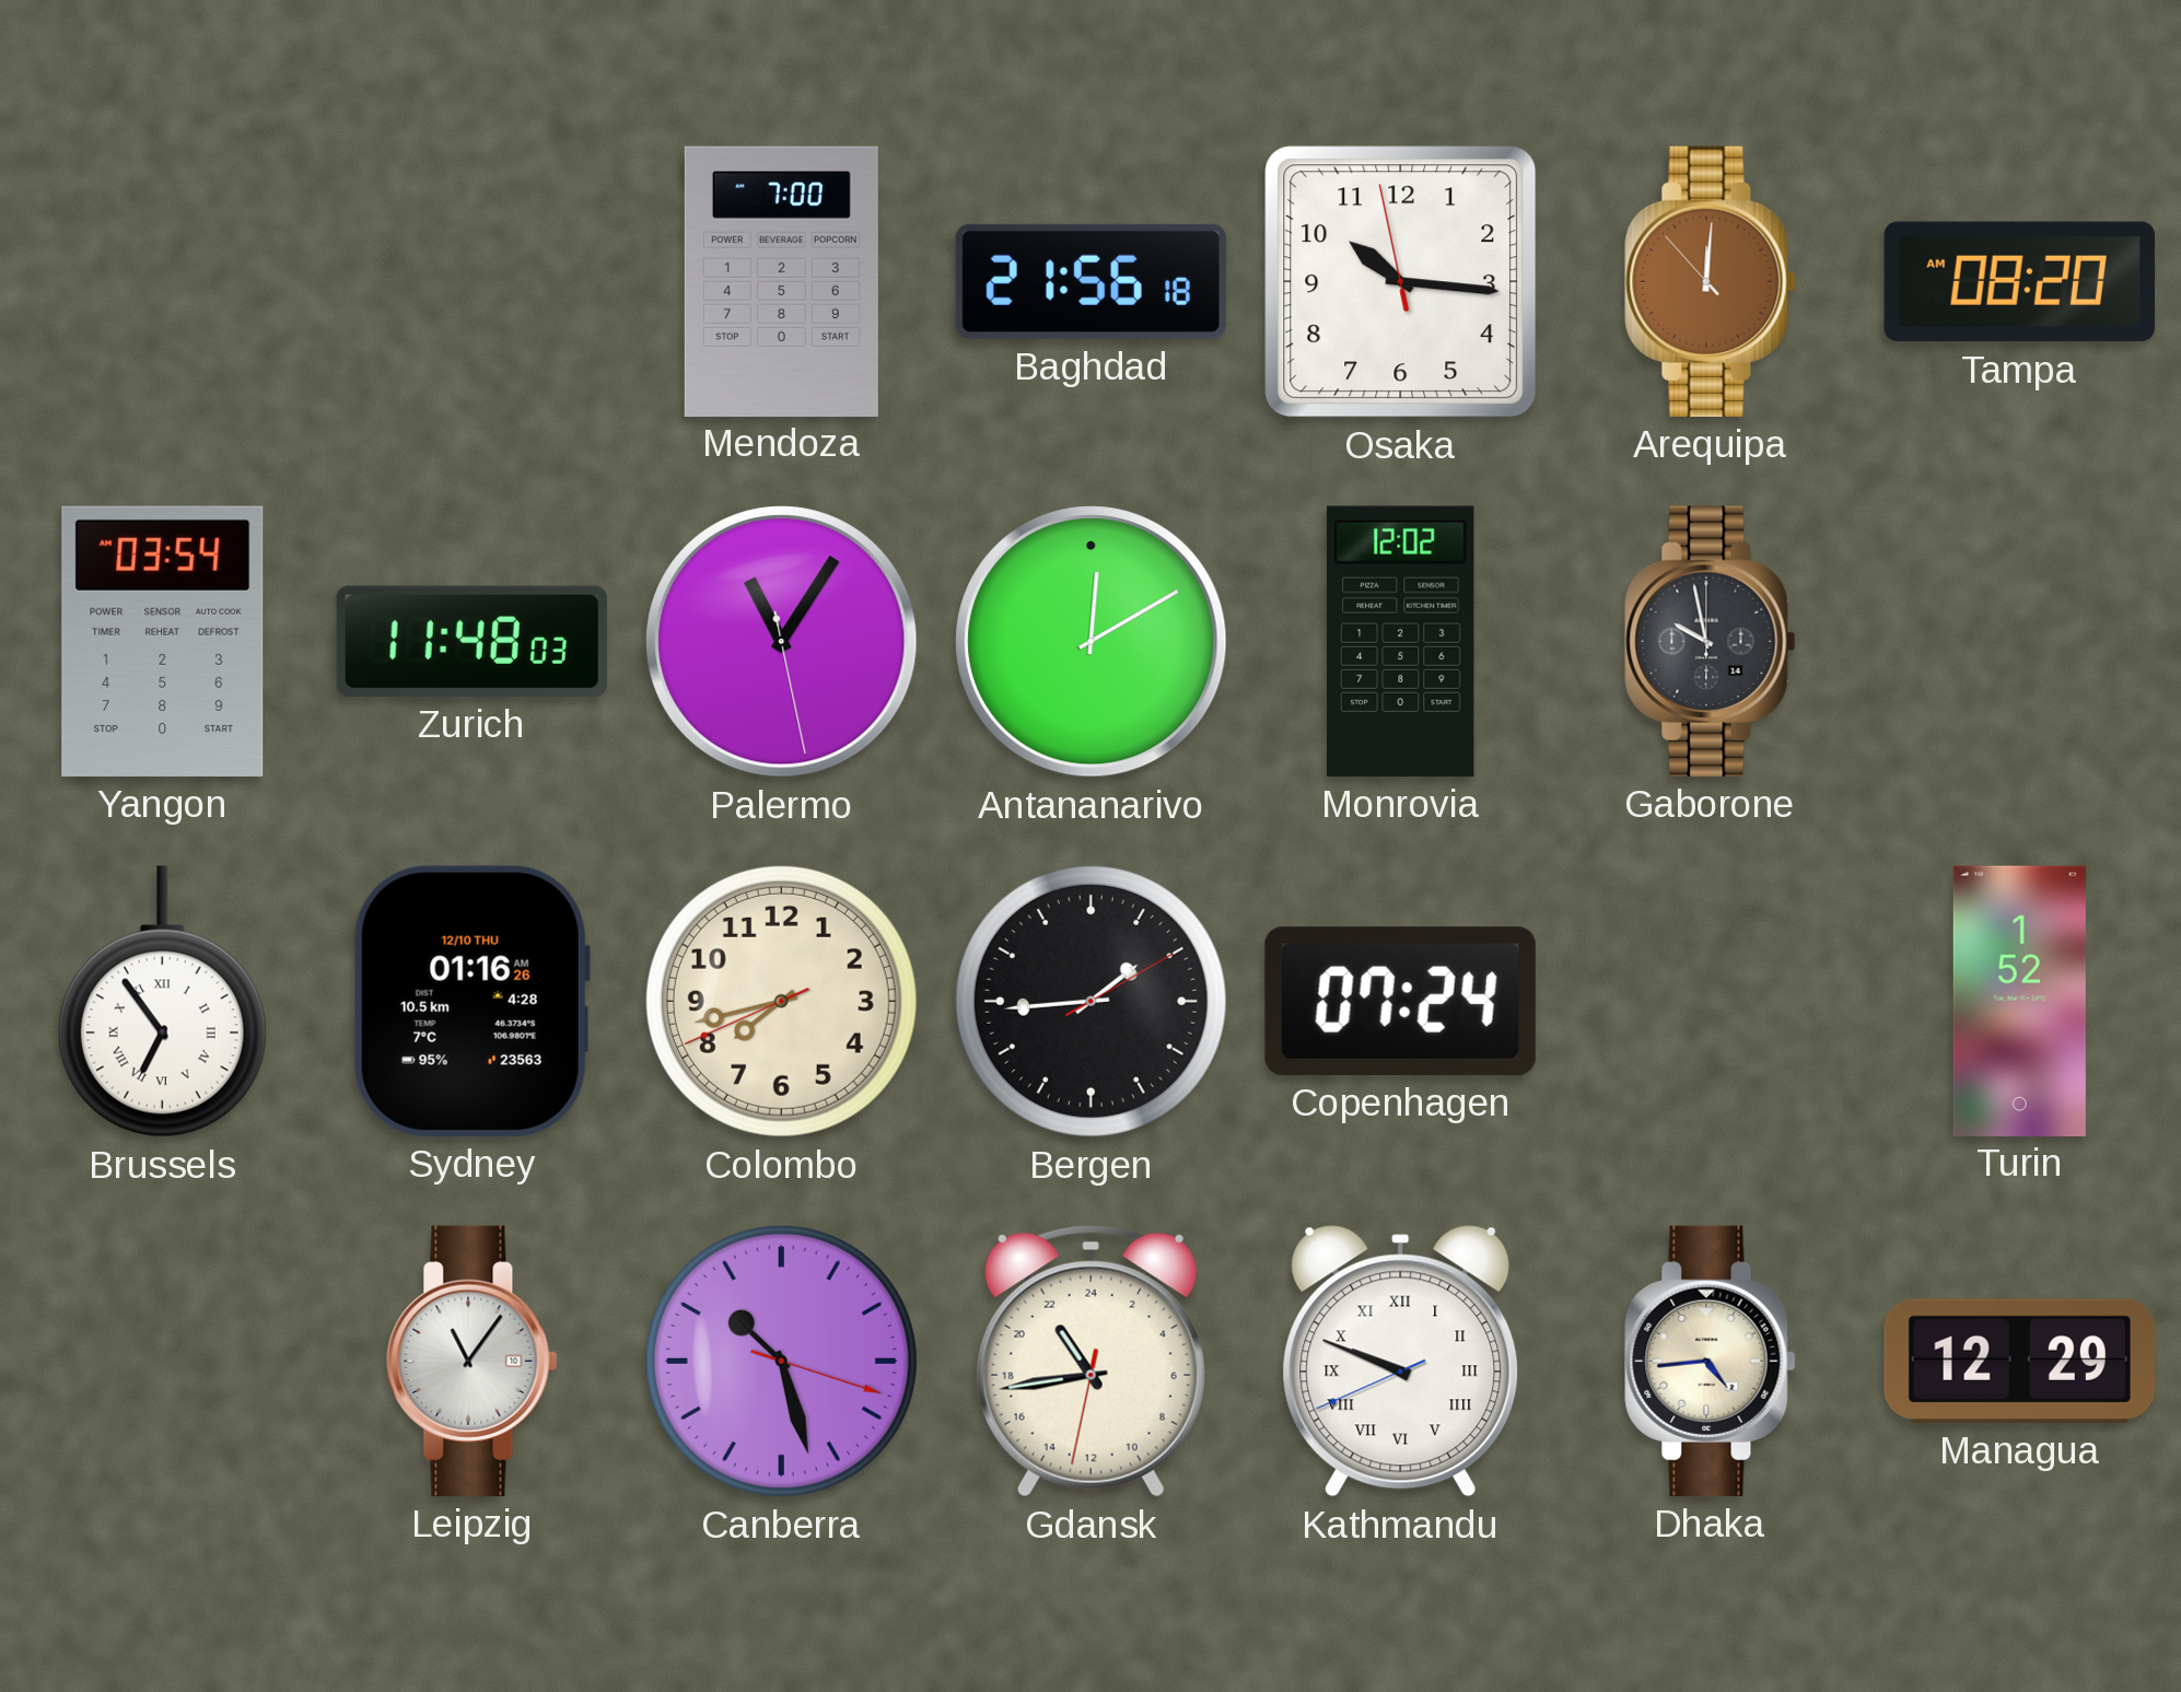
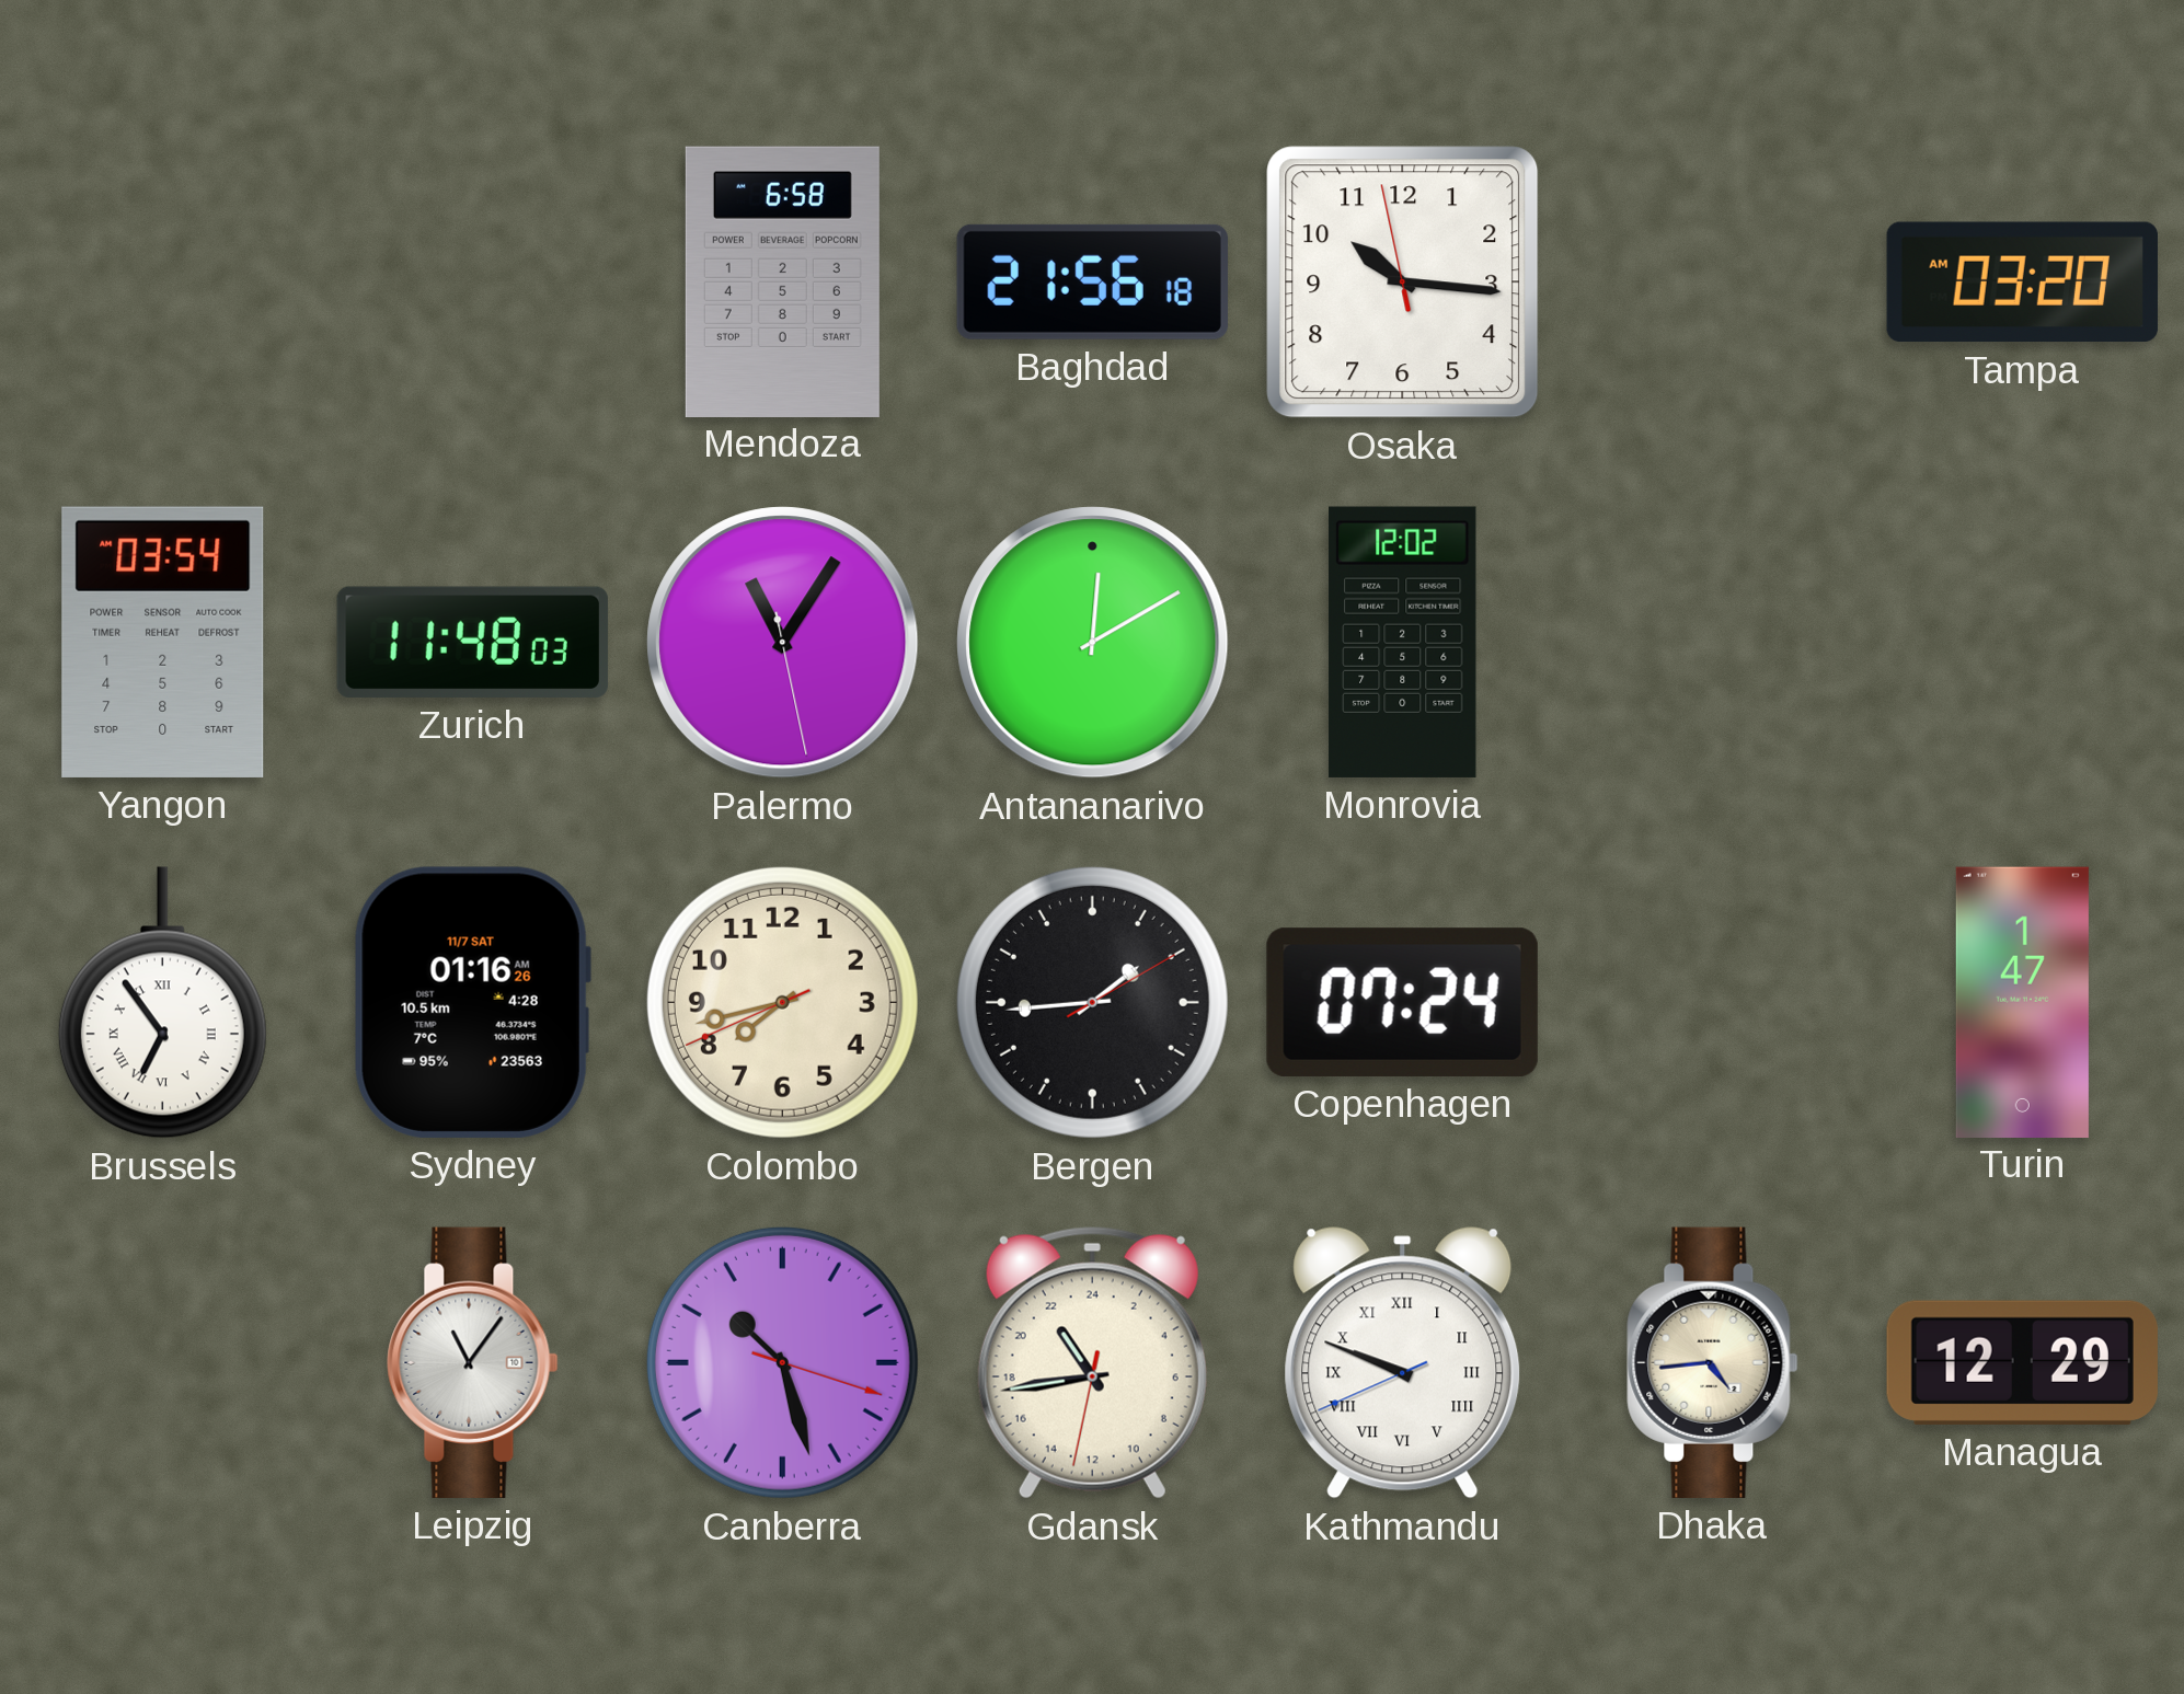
Mendoza: 7:00 -> 6:58 (782, 281)
Arequipa: 12:00 -> none (1711, 281)
Tampa: 08:20 -> 03:20 (2022, 283)
Gaborone: 9:58 -> none (1711, 641)
Sydney date: 12/10 THU -> 11/7 SAT (472, 1002)
Turin: 1:52 -> 1:47 (2022, 1002)
